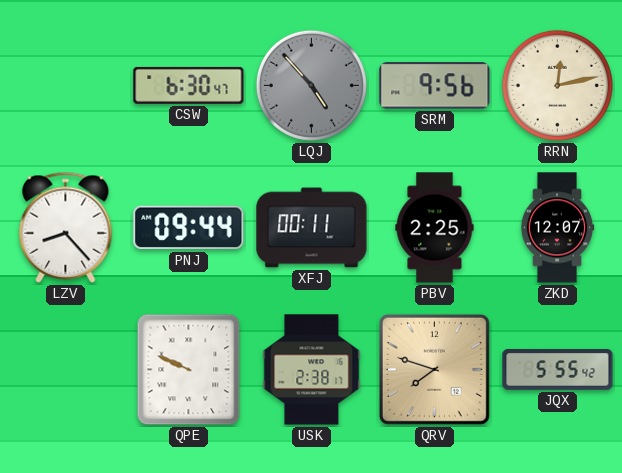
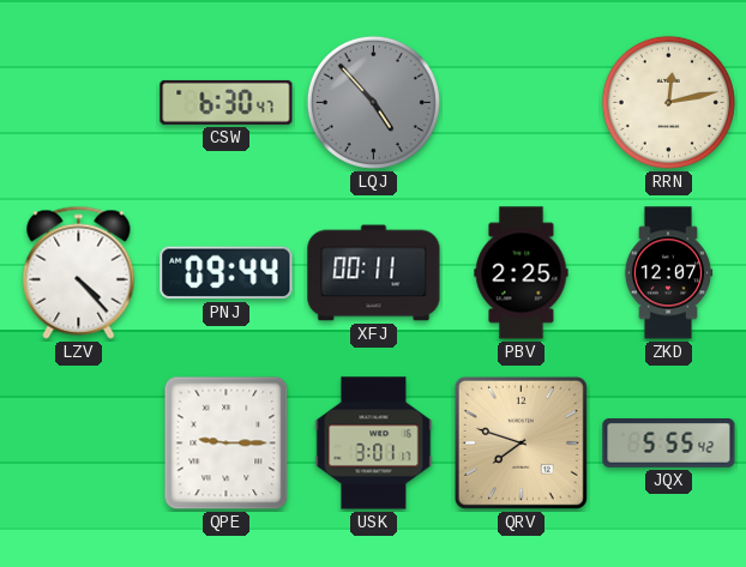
SRM: 9:56 -> none (435, 86)
LZV: 8:23 -> 4:23 (79, 272)
QPE: 9:49 -> 9:15 (227, 444)
USK: 2:38 -> 3:01 (374, 444)
